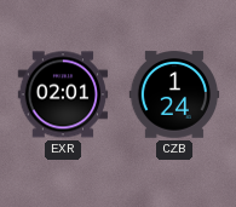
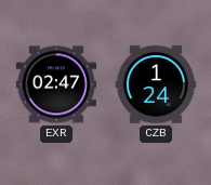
EXR: 02:01 -> 02:47 (56, 84)
